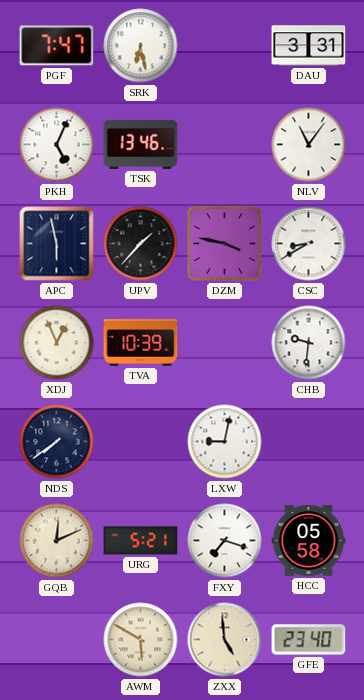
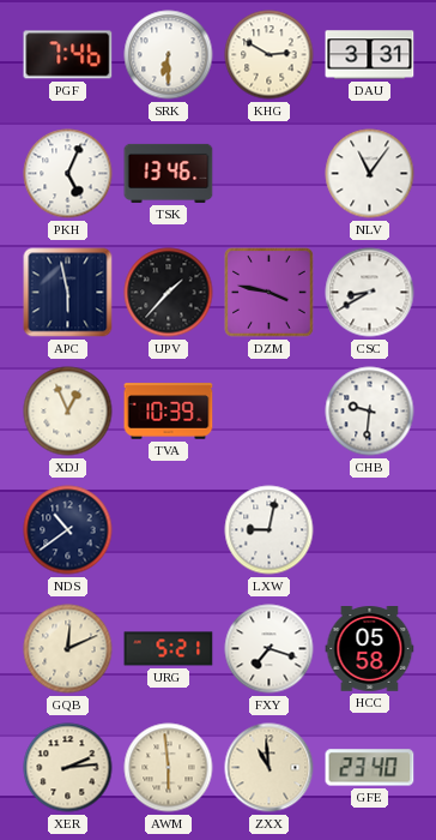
PGF: 7:47 -> 7:46 (68, 55)
SRK: 6:28 -> 6:30 (169, 55)
KHG: none -> 2:50 (270, 55)
NDS: 7:39 -> 10:39 (68, 530)
XER: none -> 2:14 (68, 768)
AWM: 5:50 -> 5:59 (169, 768)
ZXX: 4:59 -> 10:59 (270, 768)
